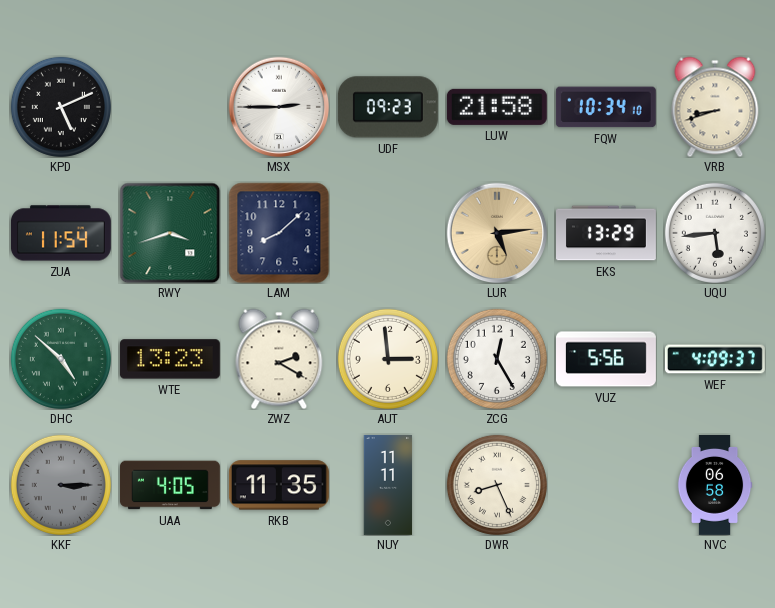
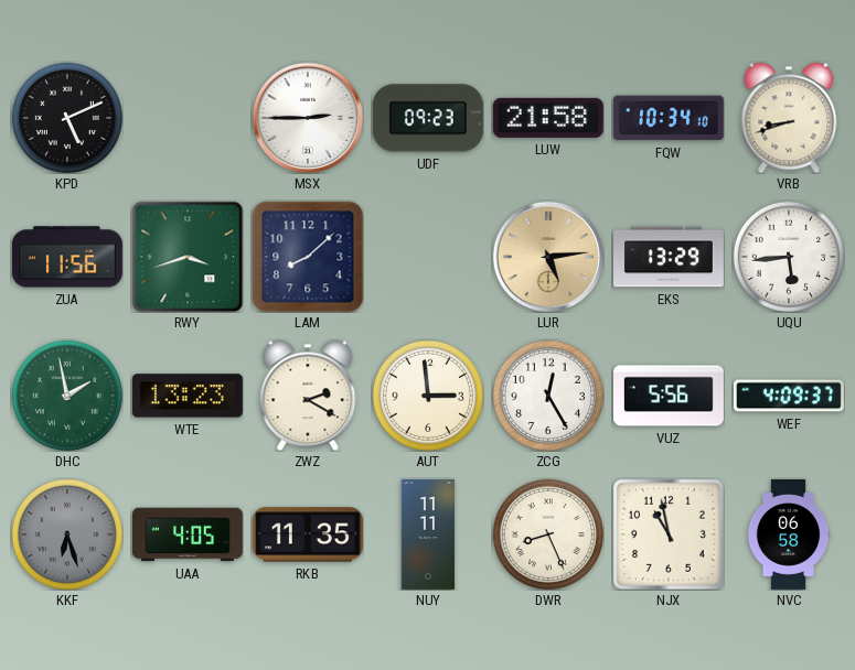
ZUA: 11:54 -> 11:56 (67, 257)
DHC: 4:52 -> 1:58 (67, 396)
KKF: 3:15 -> 6:27 (67, 534)
NJX: none -> 10:58 (669, 534)
